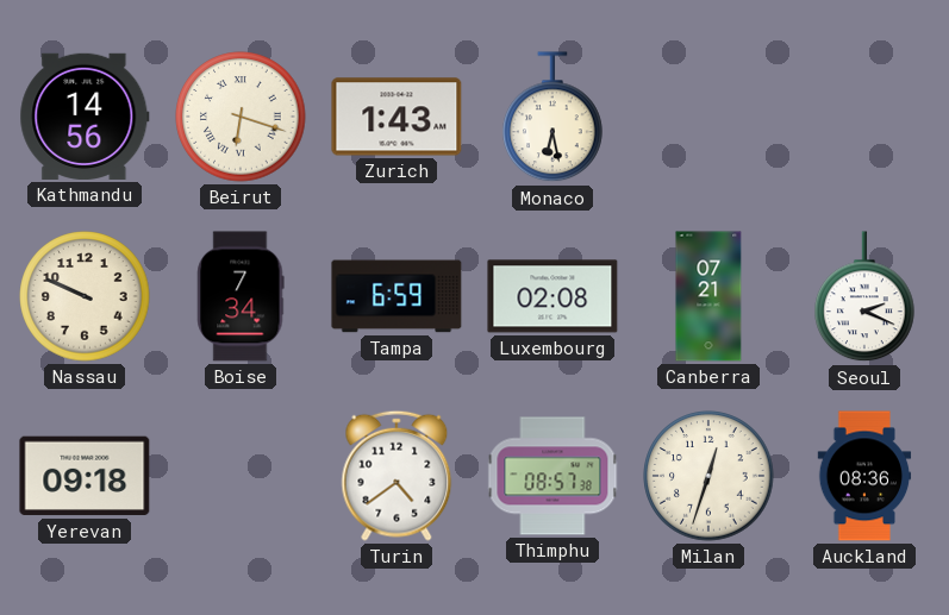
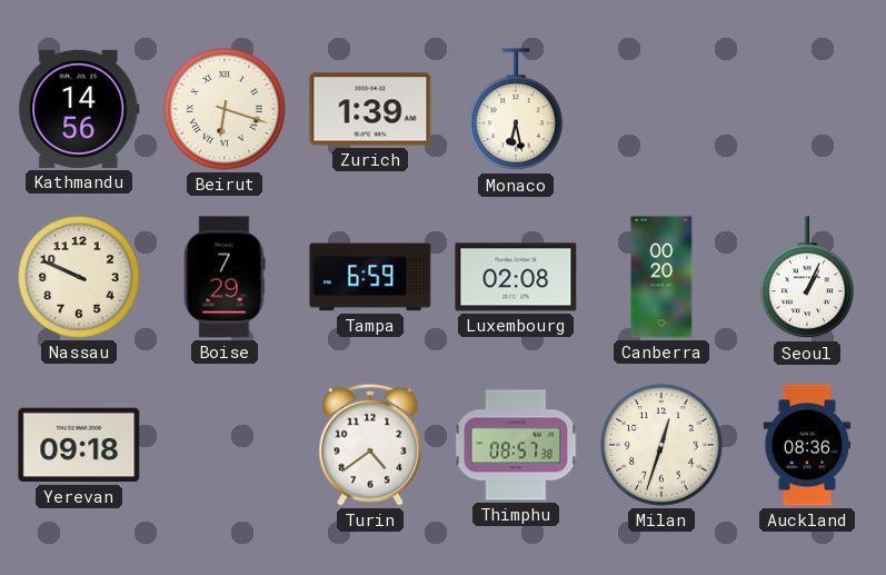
Zurich: 1:43 -> 1:39 (370, 109)
Boise: 7:34 -> 7:29 (225, 277)
Canberra: 07:21 -> 00:20 (661, 277)
Seoul: 2:19 -> 1:04 (807, 278)
